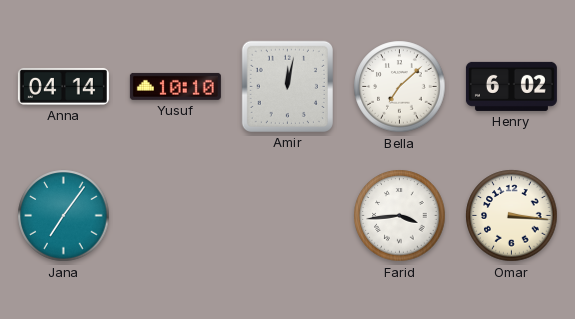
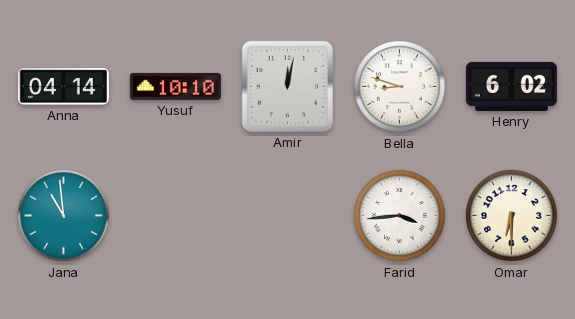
Bella: 7:08 -> 8:48 (400, 87)
Jana: 7:06 -> 10:59 (64, 216)
Omar: 3:16 -> 6:30 (512, 216)
